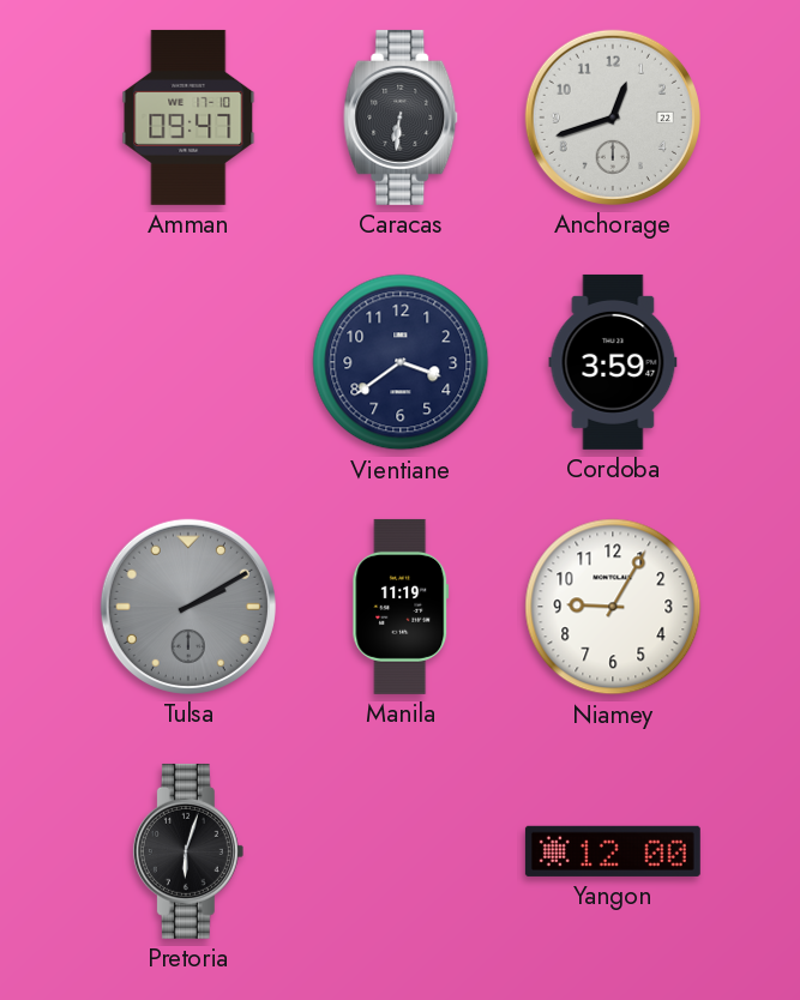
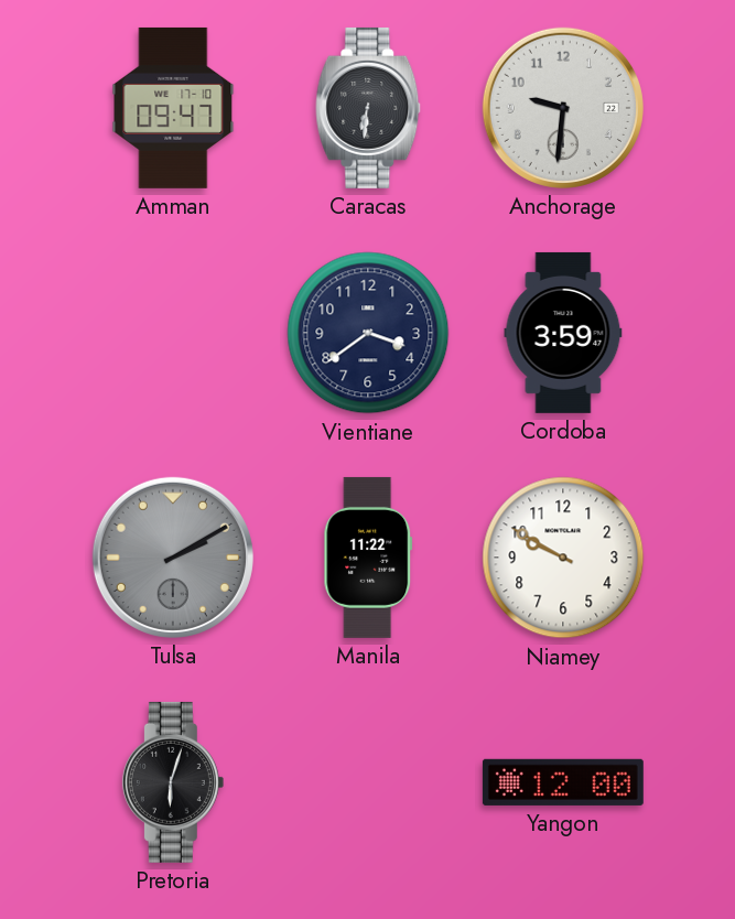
Anchorage: 12:42 -> 9:31 (563, 108)
Manila: 11:19 -> 11:22 (368, 558)
Niamey: 9:05 -> 9:50 (563, 558)
